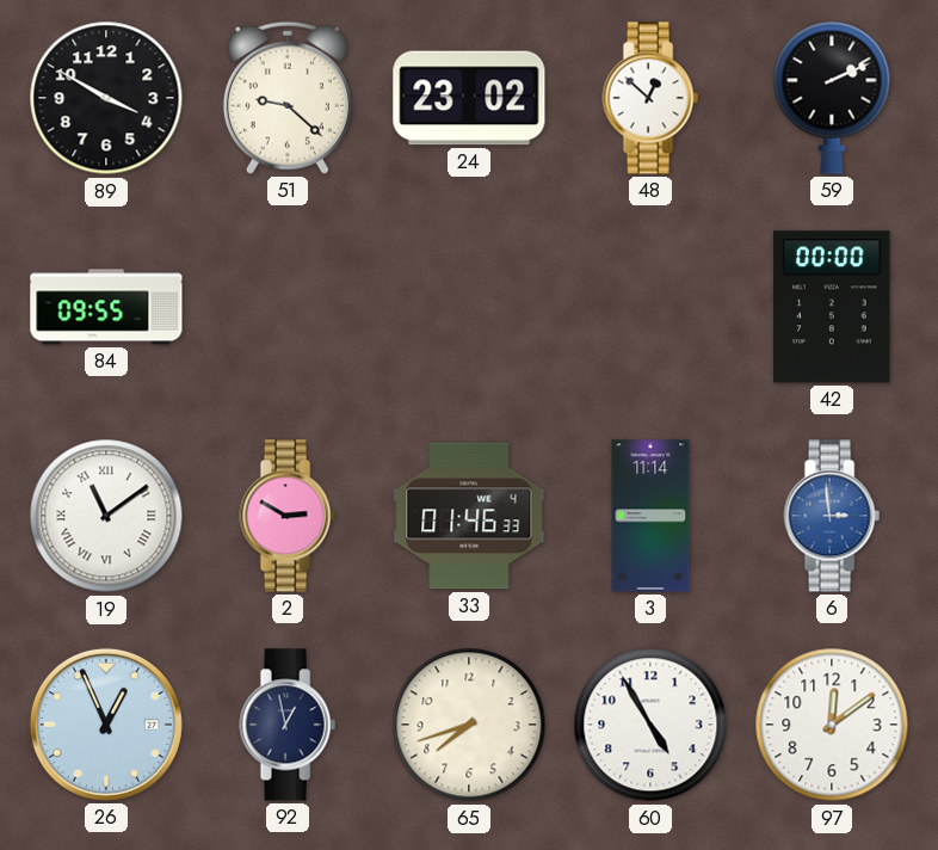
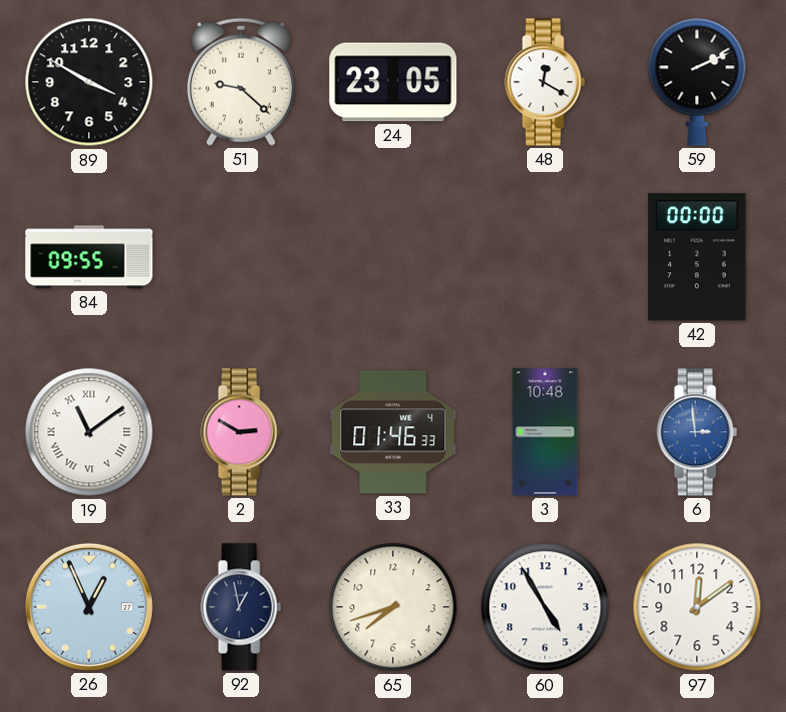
24: 23:02 -> 23:05 (393, 82)
48: 12:52 -> 12:20 (545, 82)
3: 11:14 -> 10:48 (545, 432)
